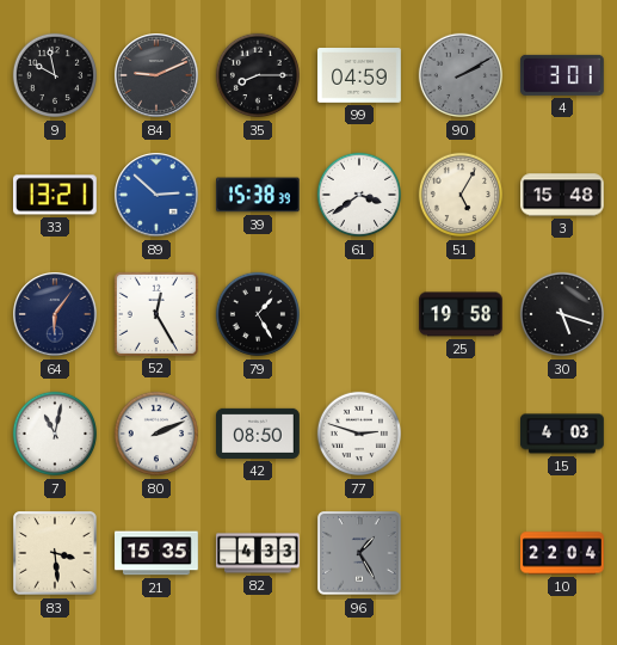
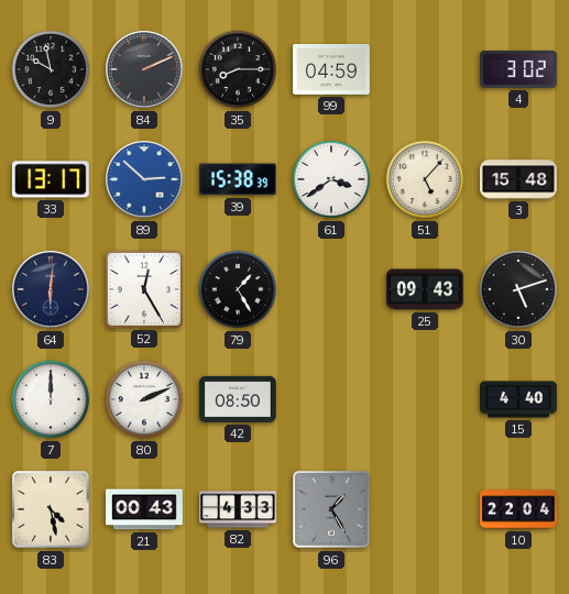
84: 9:11 -> 2:11 (144, 69)
90: 2:10 -> none (461, 75)
4: 3:01 -> 3:02 (518, 69)
33: 13:21 -> 13:17 (51, 179)
51: 5:05 -> 5:07 (425, 179)
64: 6:06 -> 6:01 (51, 289)
25: 19:58 -> 09:43 (426, 289)
30: 5:18 -> 5:12 (518, 289)
7: 11:02 -> 12:00 (51, 399)
77: 2:48 -> none (359, 434)
15: 4:03 -> 4:40 (518, 399)
83: 3:29 -> 4:28 (51, 509)
21: 15:35 -> 00:43 (145, 509)
